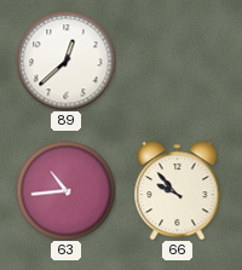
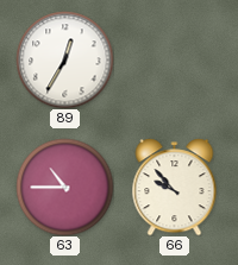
89: 12:38 -> 12:35 (64, 59)
63: 10:44 -> 10:45 (64, 187)
